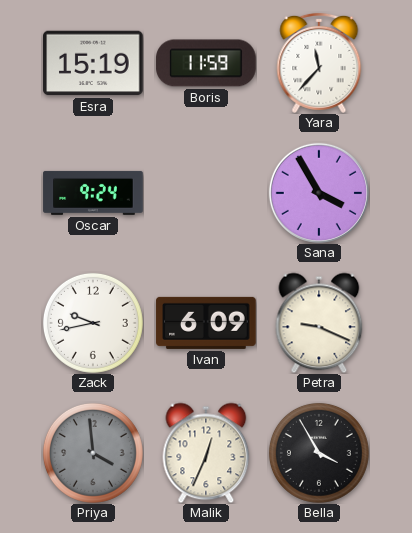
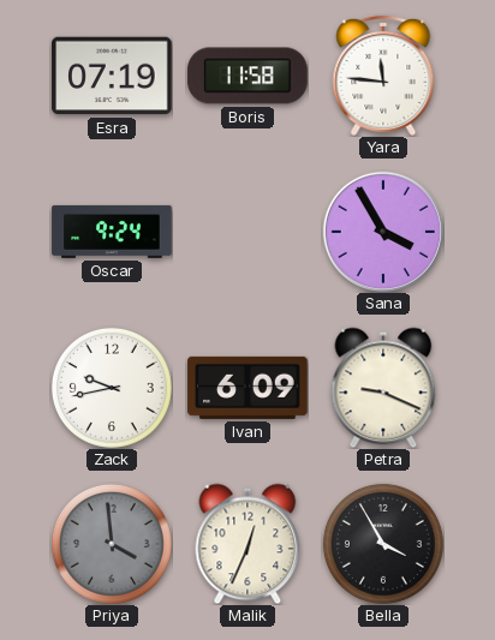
Esra: 15:19 -> 07:19 (112, 76)
Boris: 11:59 -> 11:58 (247, 76)
Yara: 11:37 -> 11:46 (383, 76)
